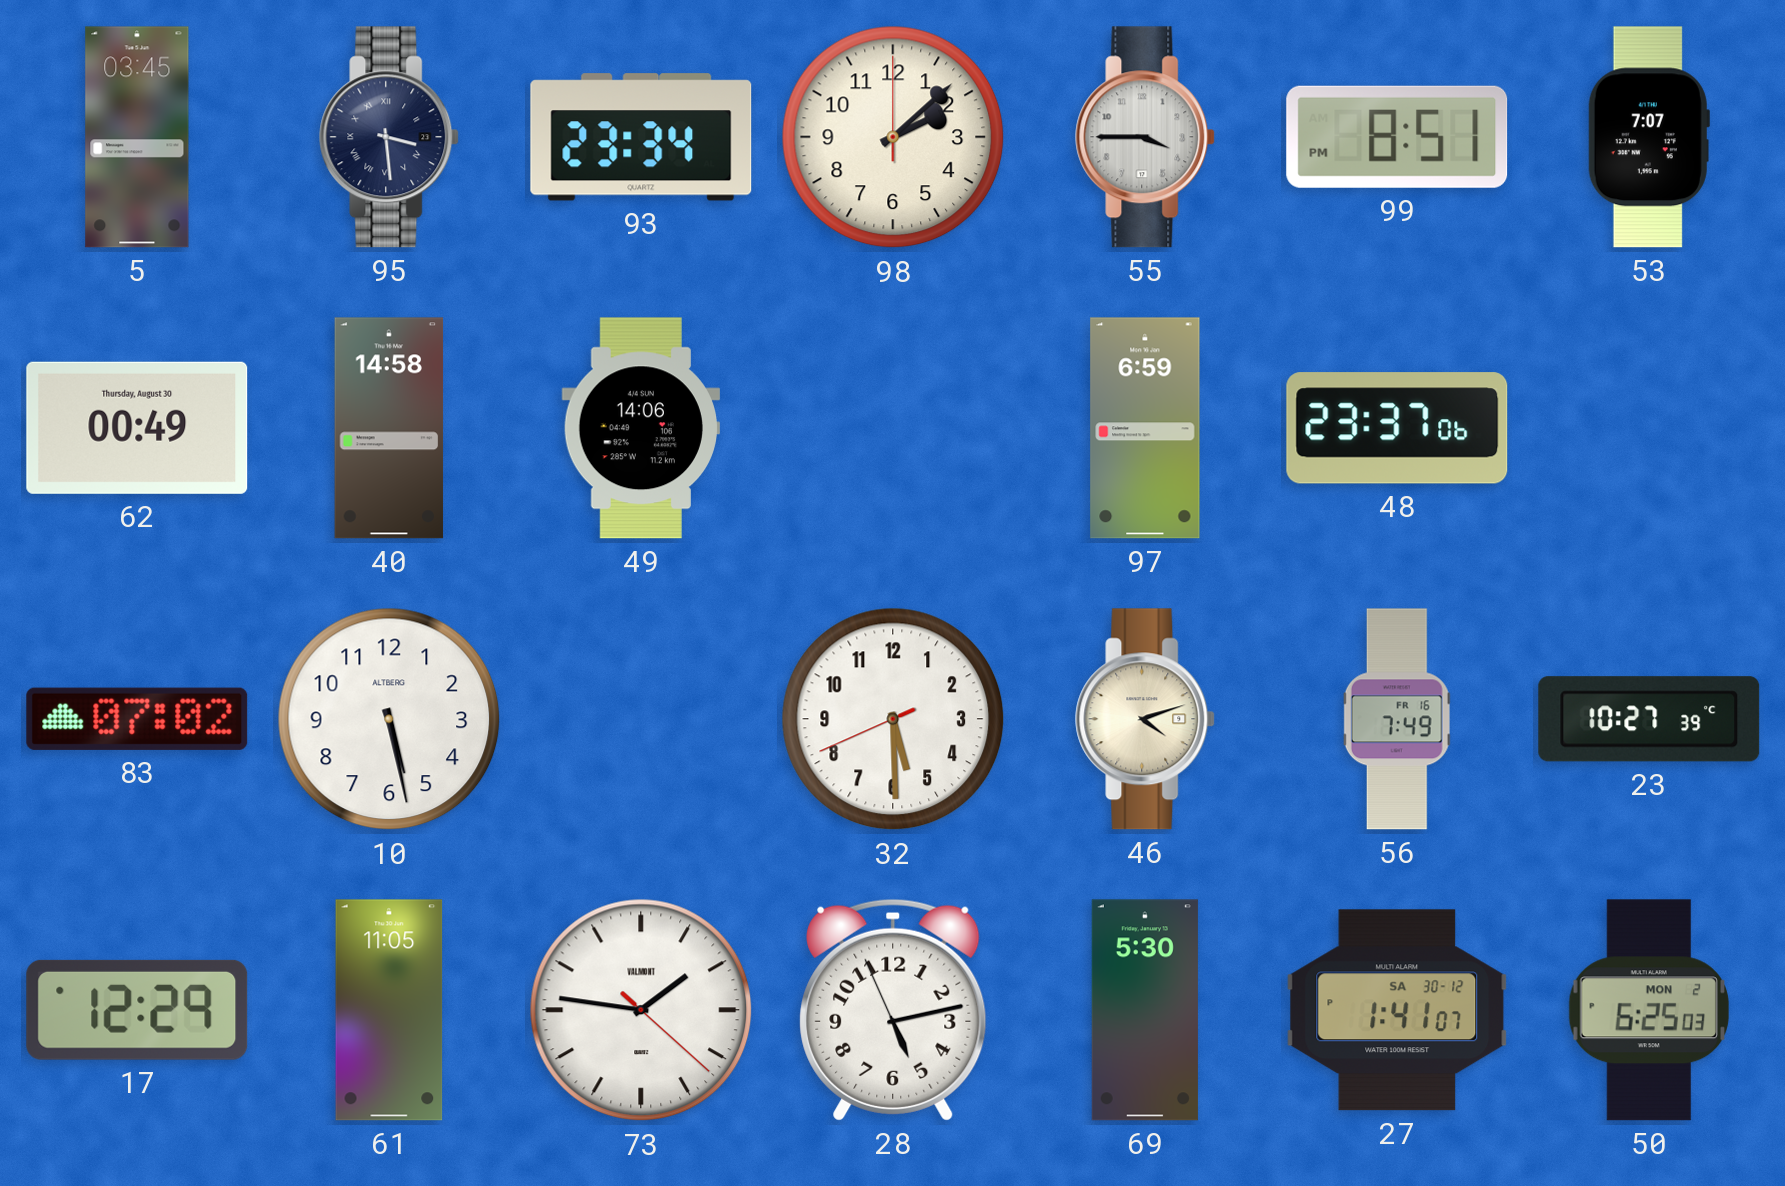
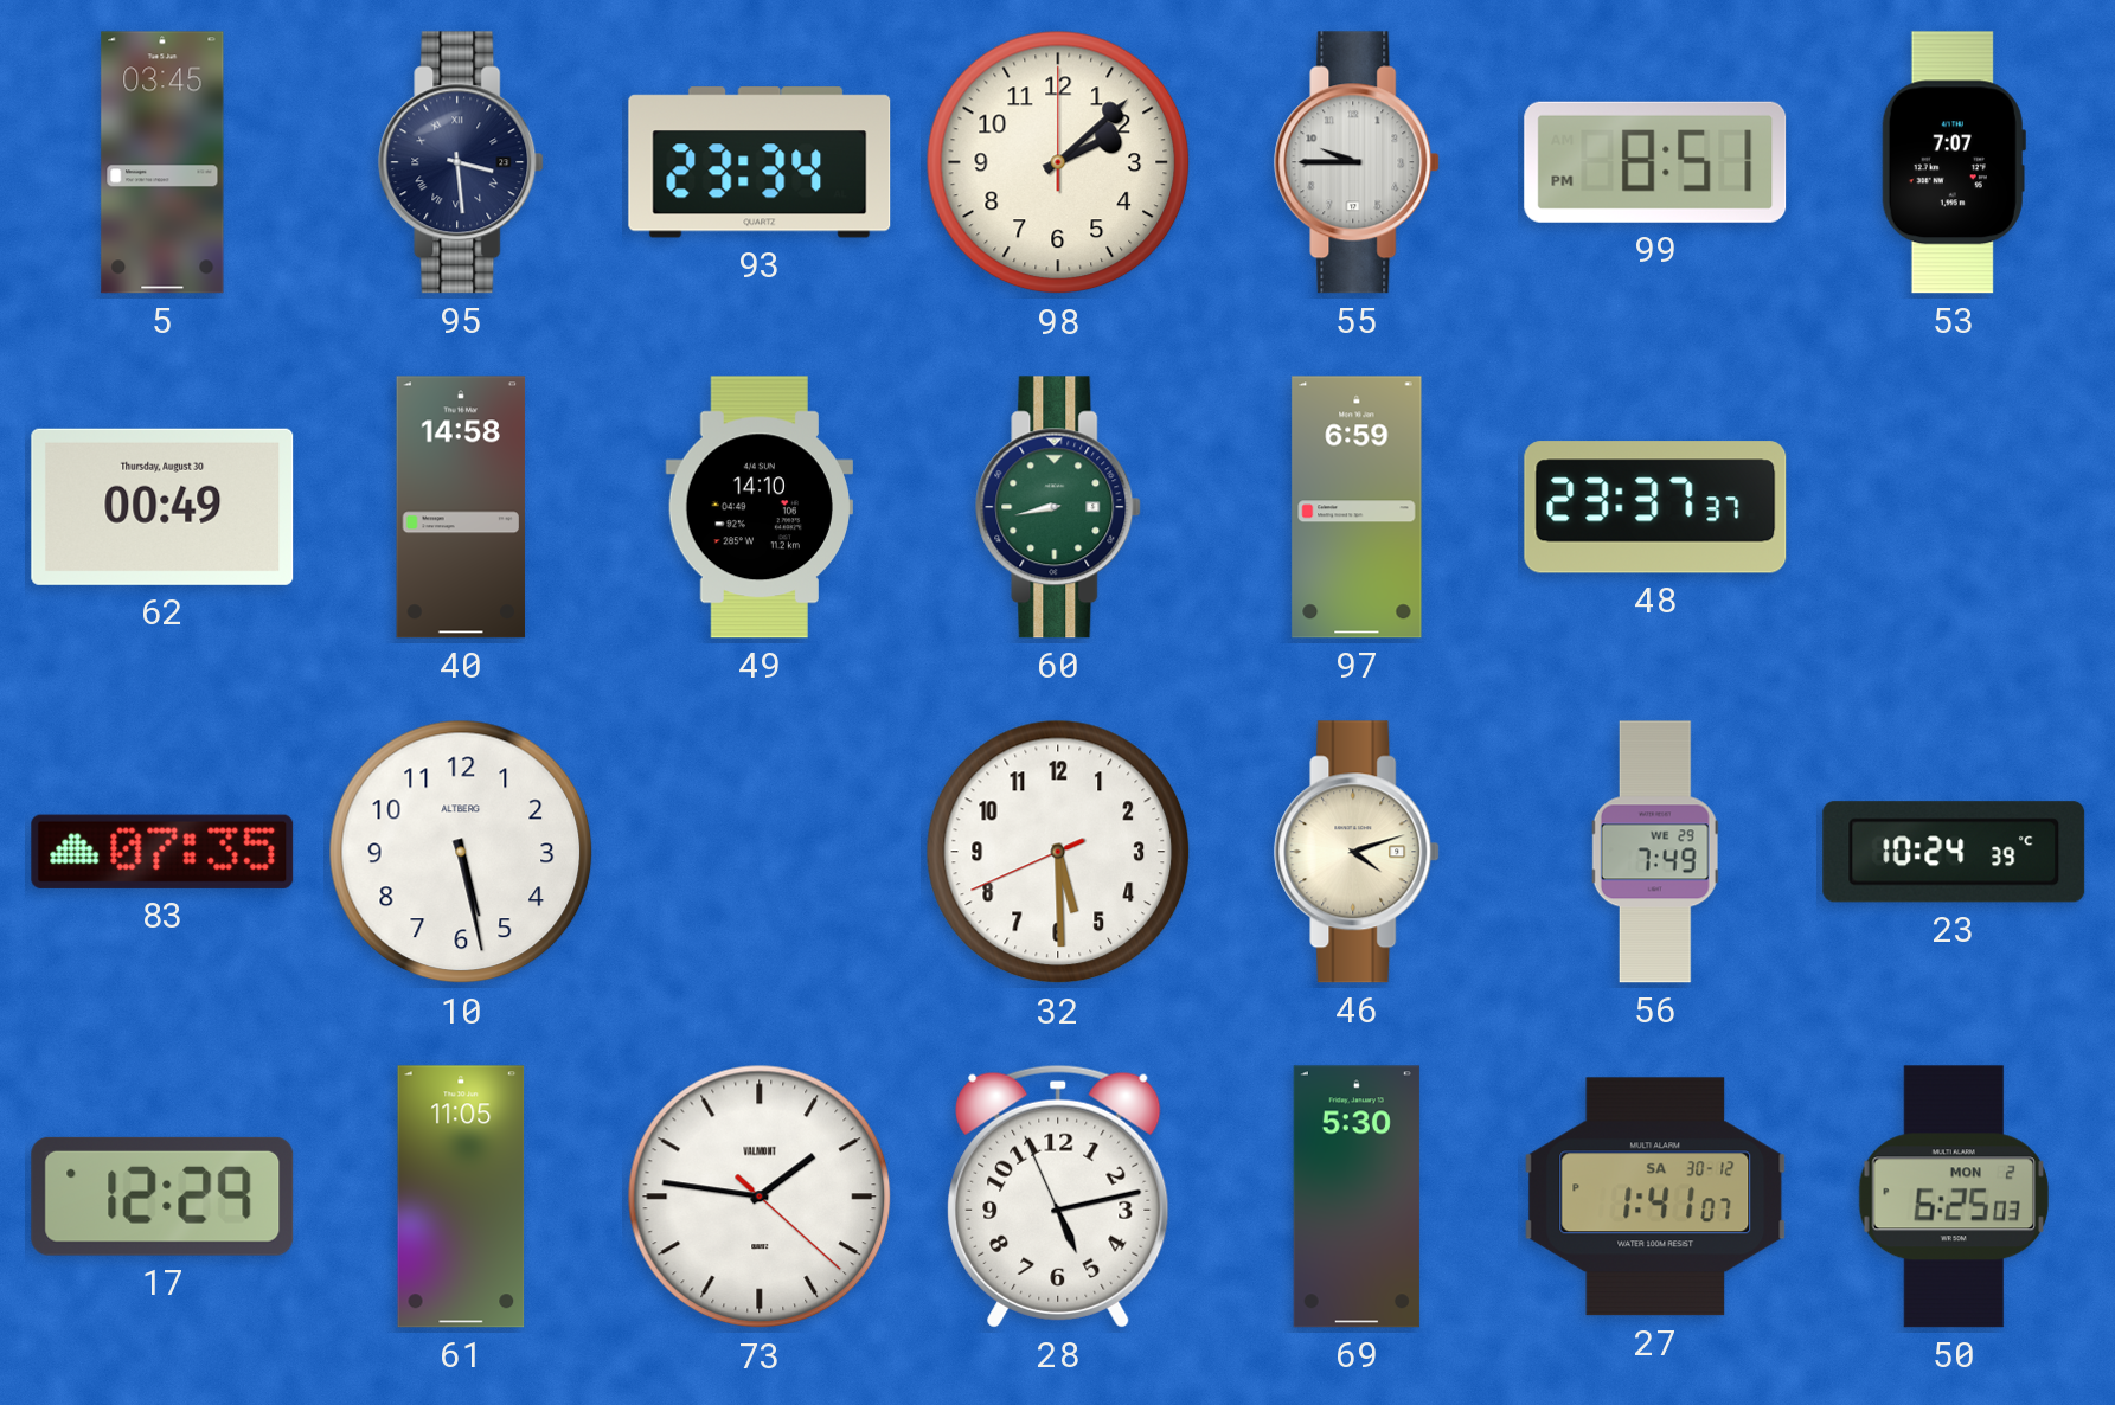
55: 3:45 -> 9:45 (1358, 162)
49: 14:06 -> 14:10 (758, 507)
60: none -> 8:43 (1059, 507)
48: 23:37:06 -> 23:37:37 (1655, 507)
83: 07:02 -> 07:35 (162, 852)
56 date: FR 16 -> WE 29 (1655, 852)
23: 10:27 -> 10:24 (1954, 852)
